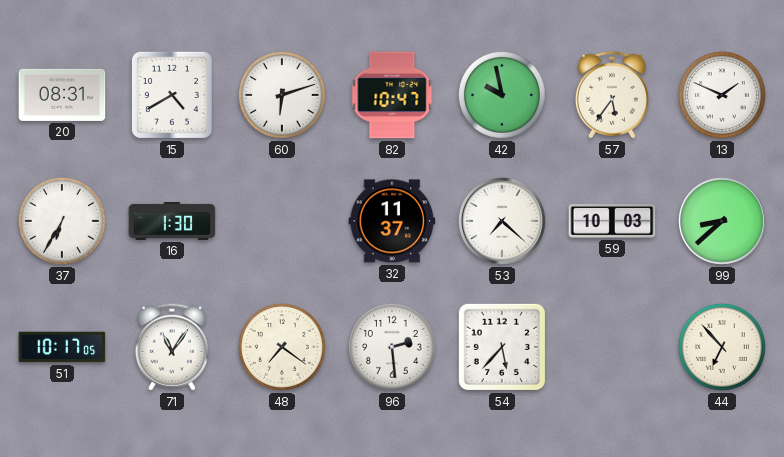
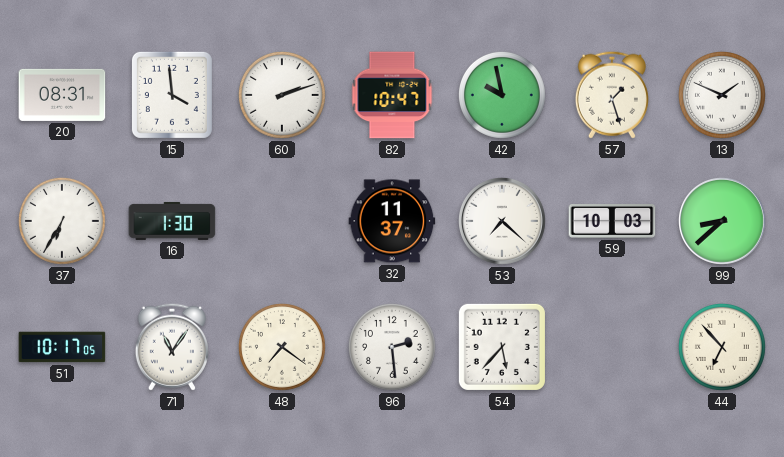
15: 4:40 -> 3:59 (172, 95)
60: 6:12 -> 2:12 (282, 95)
57: 5:36 -> 1:27 (612, 95)
